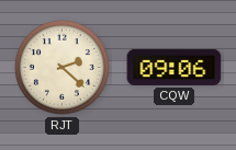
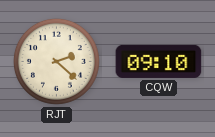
CQW: 09:06 -> 09:10 (159, 61)
